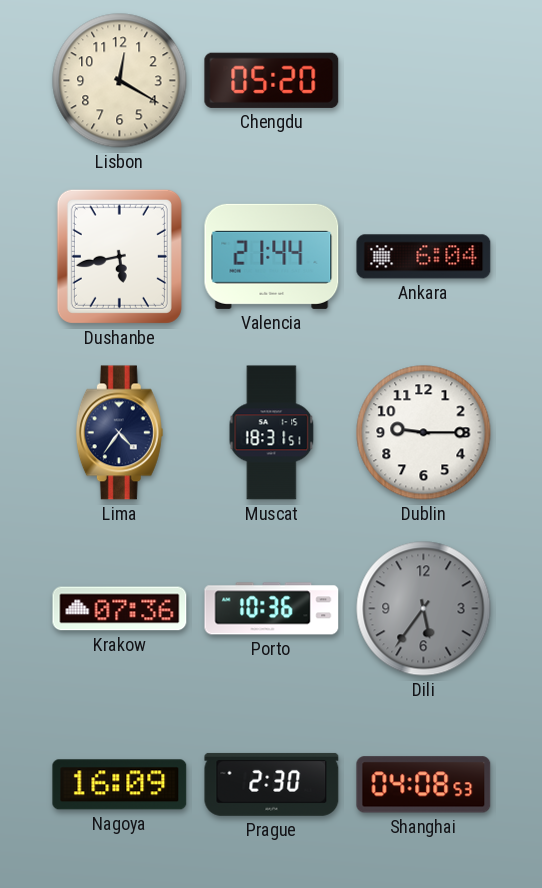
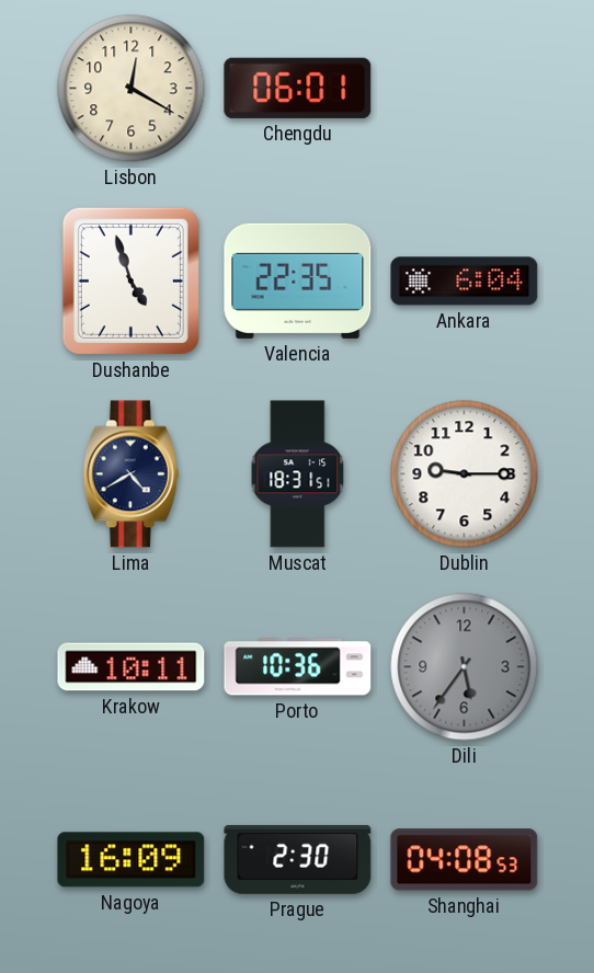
Chengdu: 05:20 -> 06:01 (298, 88)
Dushanbe: 5:43 -> 4:57 (130, 281)
Valencia: 21:44 -> 22:35 (298, 281)
Lima: 4:36 -> 4:40 (130, 474)
Krakow: 07:36 -> 10:11 (132, 667)
